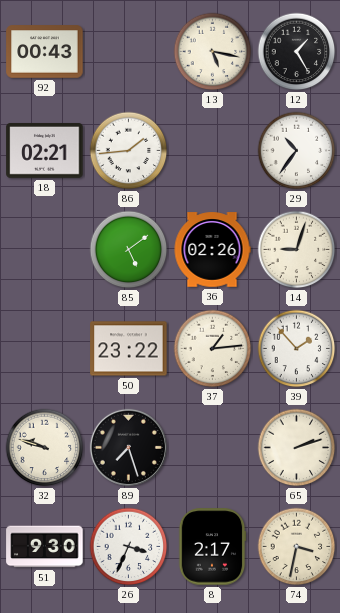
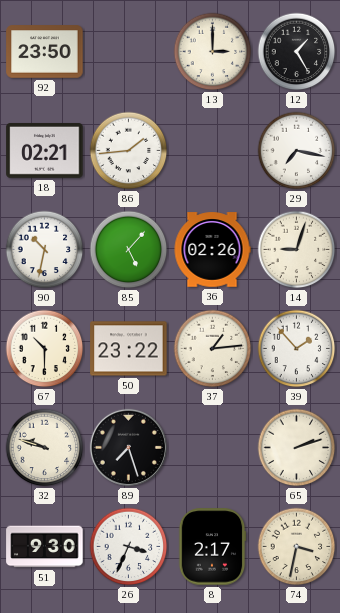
92: 00:43 -> 23:50 (45, 52)
13: 5:17 -> 3:00 (213, 52)
29: 10:36 -> 7:17 (297, 151)
90: none -> 10:32 (45, 250)
85: 5:09 -> 5:07 (129, 250)
67: none -> 10:30 (45, 349)
